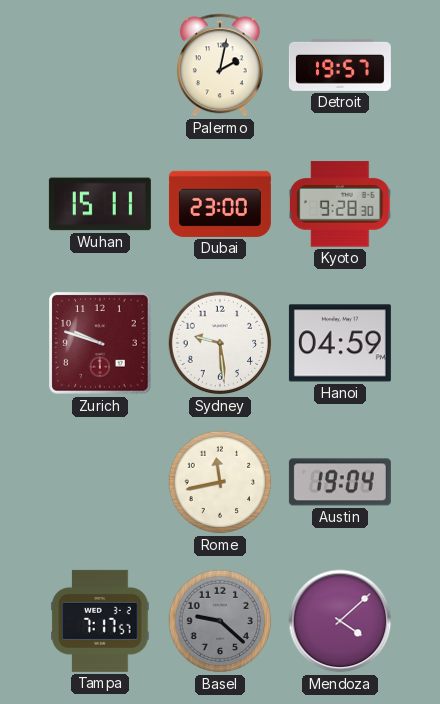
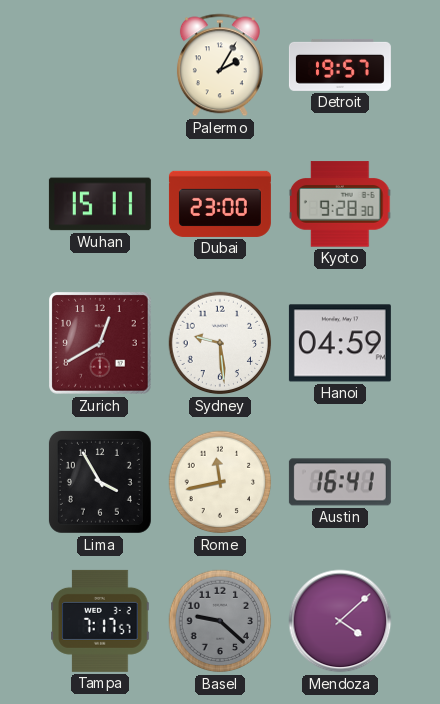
Palermo: 2:02 -> 2:05 (220, 65)
Zurich: 9:48 -> 12:40 (100, 343)
Lima: none -> 3:55 (100, 482)
Austin: 19:04 -> 16:41 (340, 482)
